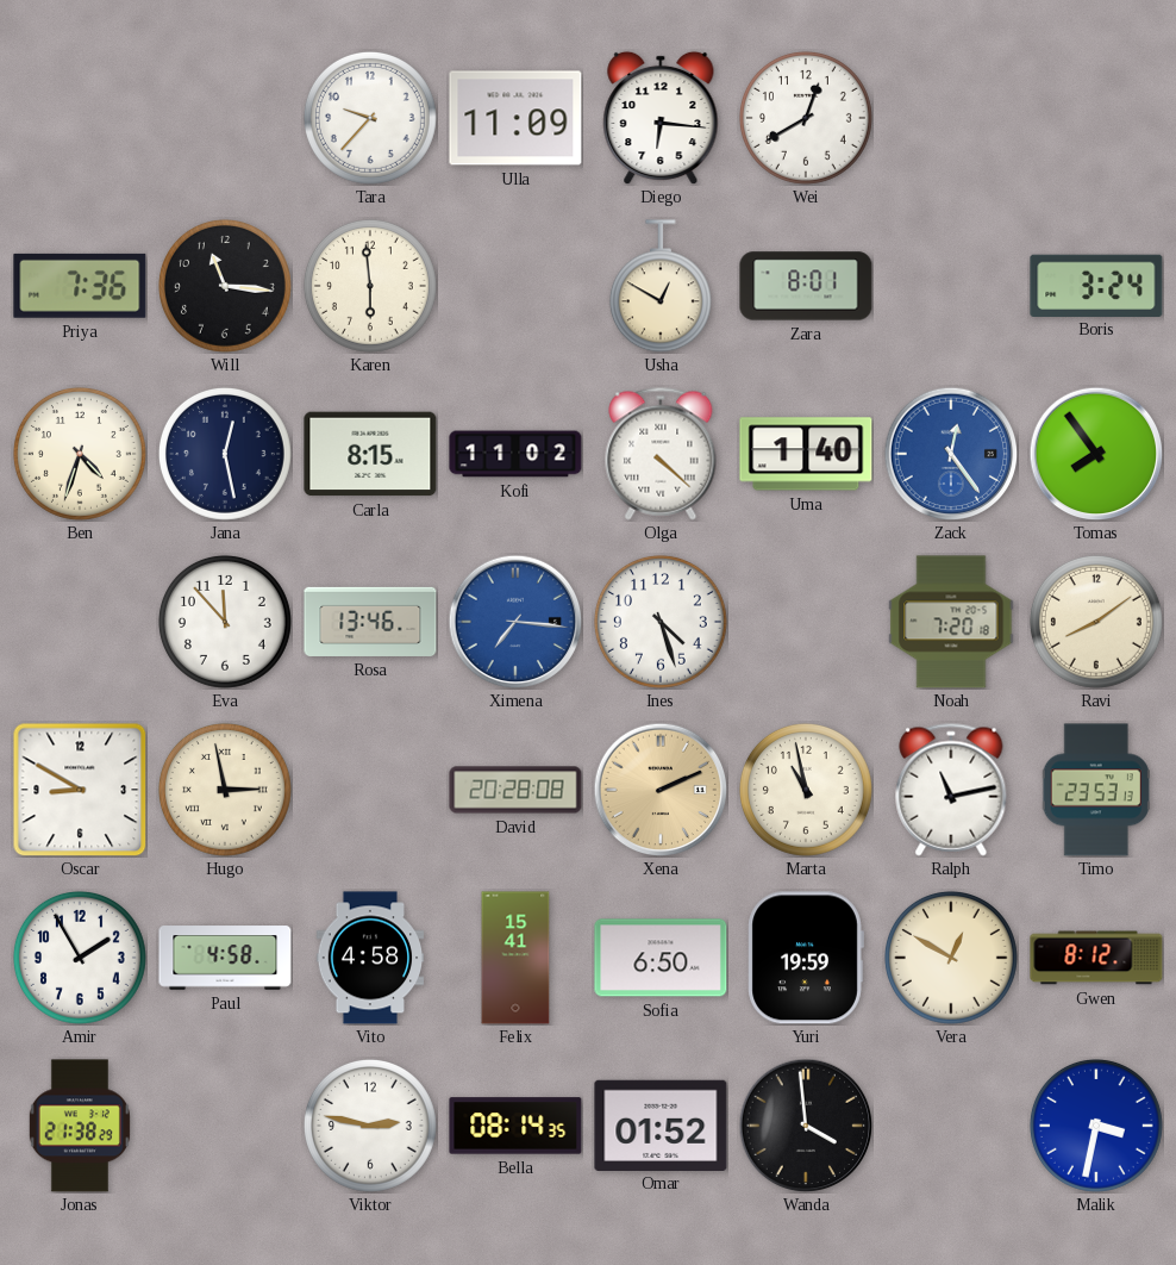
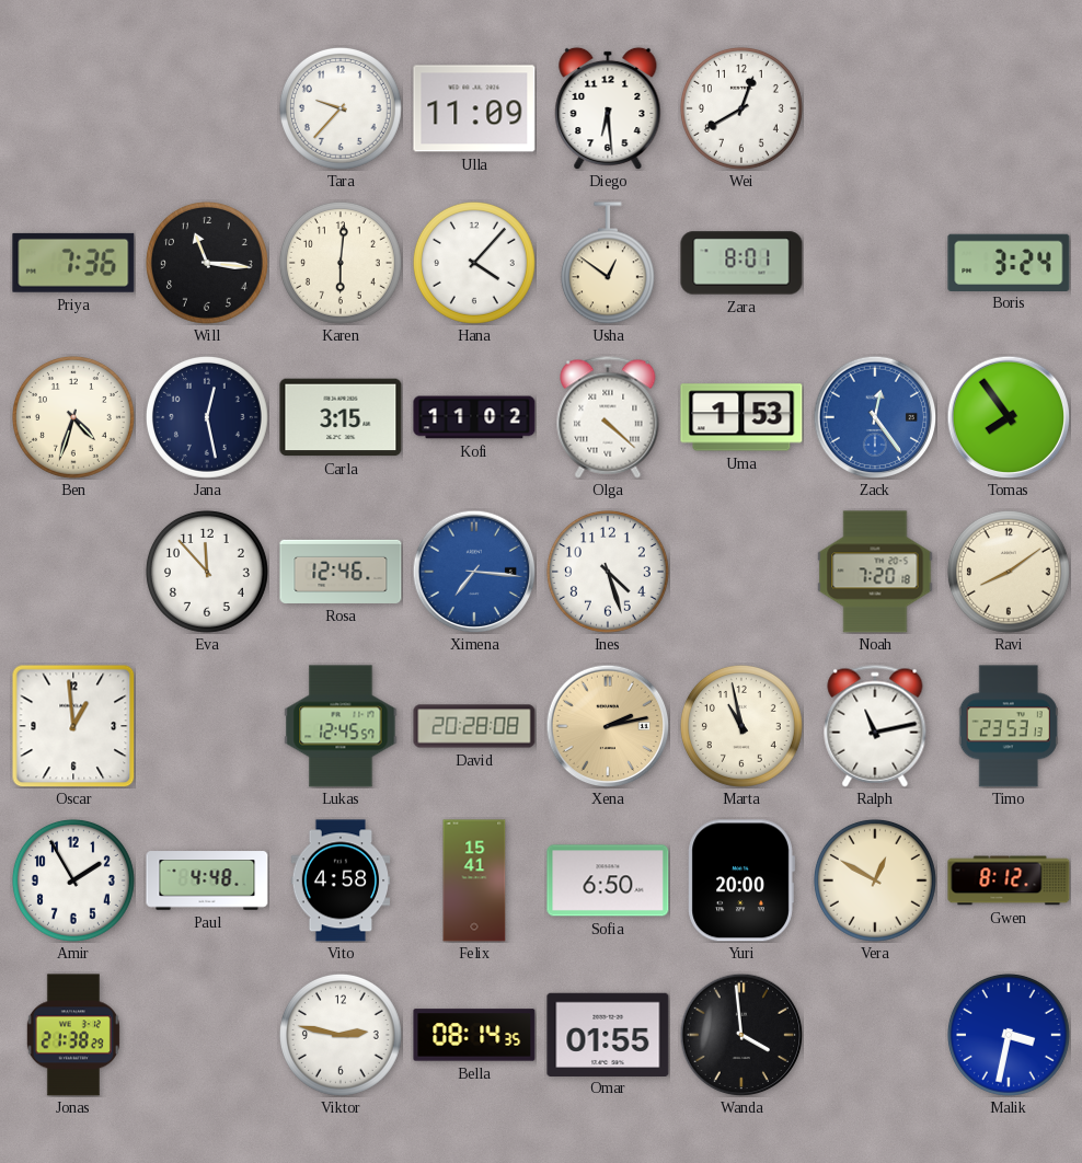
Diego: 6:16 -> 6:29 (608, 108)
Karen: 5:59 -> 6:01 (341, 263)
Hana: none -> 4:07 (474, 263)
Usha: 12:50 -> 12:51 (608, 263)
Carla: 8:15 -> 3:15 (341, 417)
Uma: 1:40 -> 1:53 (741, 417)
Rosa: 13:46 -> 12:46 (341, 572)
Oscar: 8:50 -> 12:59 (73, 726)
Hugo: 2:58 -> none (225, 790)
Lukas: none -> 12:45 (341, 726)
Xena: 2:11 -> 2:13 (608, 726)
Paul: 4:58 -> 4:48 (207, 880)
Yuri: 19:59 -> 20:00 (741, 880)
Omar: 01:52 -> 01:55 (608, 1034)
